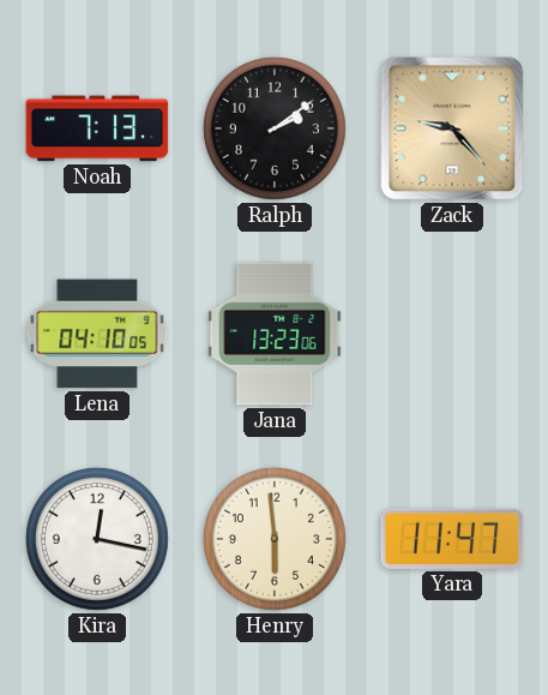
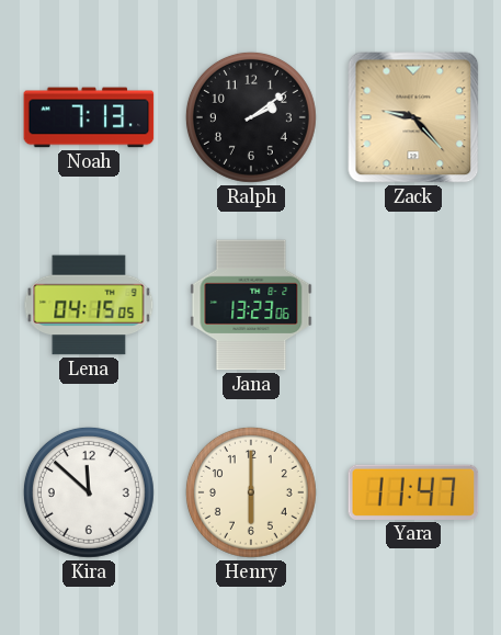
Lena: 04:10 -> 04:15 (89, 305)
Kira: 12:17 -> 11:52 (89, 492)
Henry: 5:59 -> 6:00 (251, 492)
